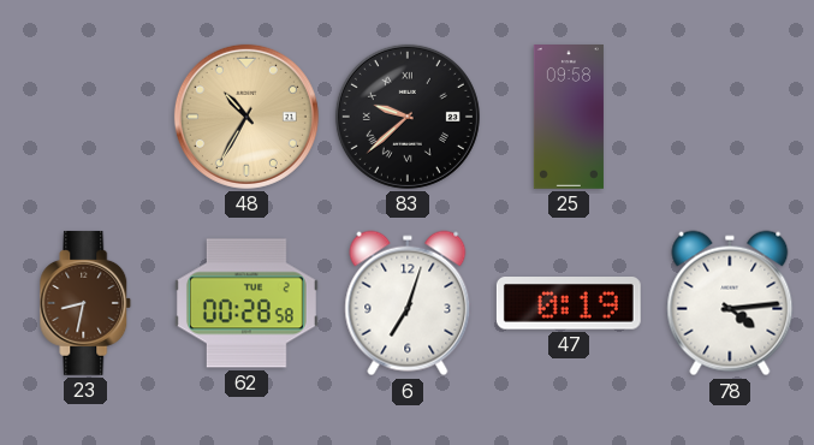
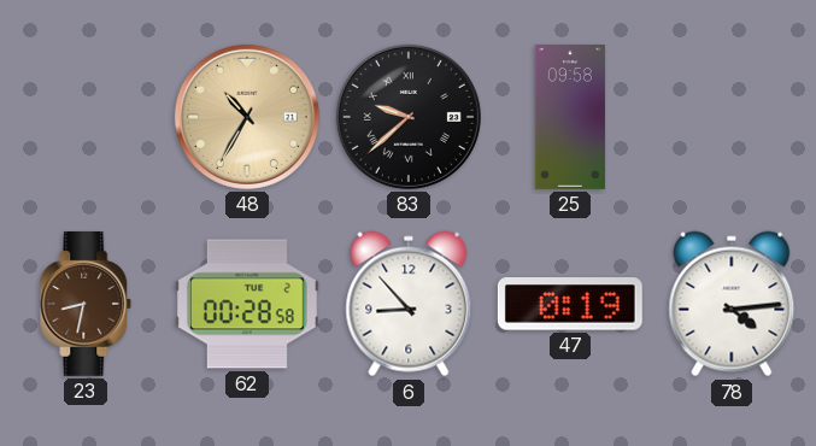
6: 7:03 -> 8:53 (409, 304)
